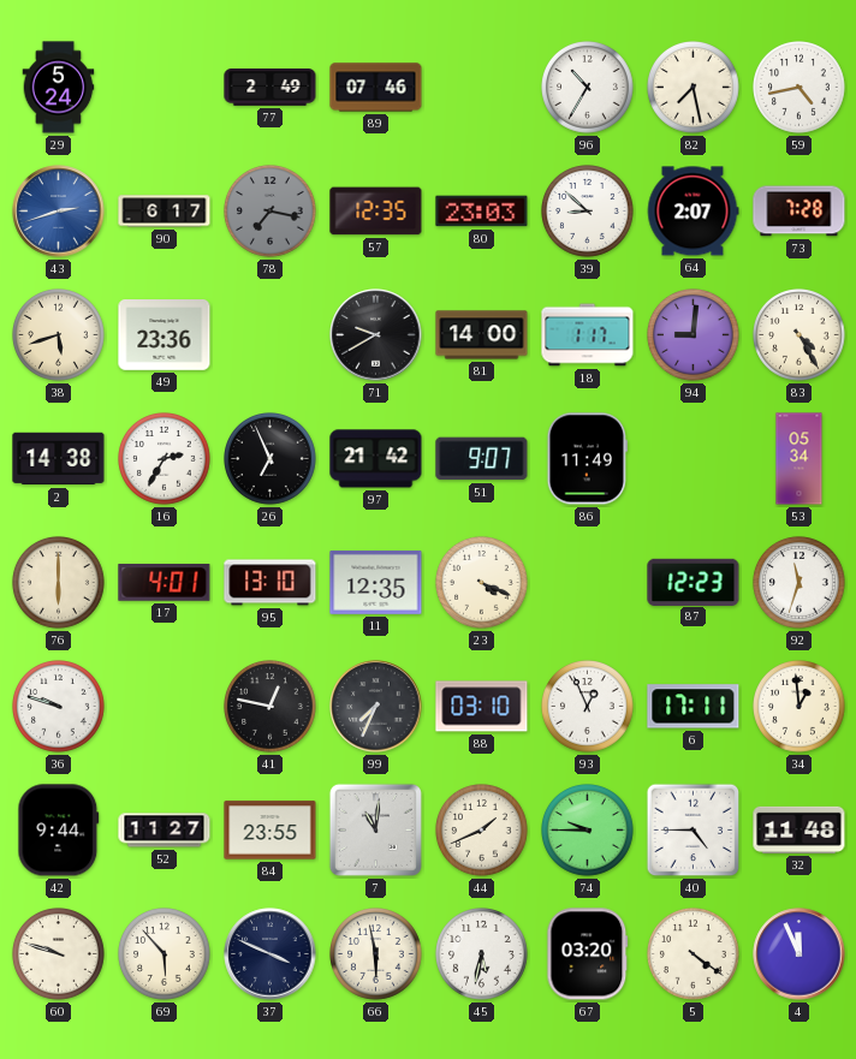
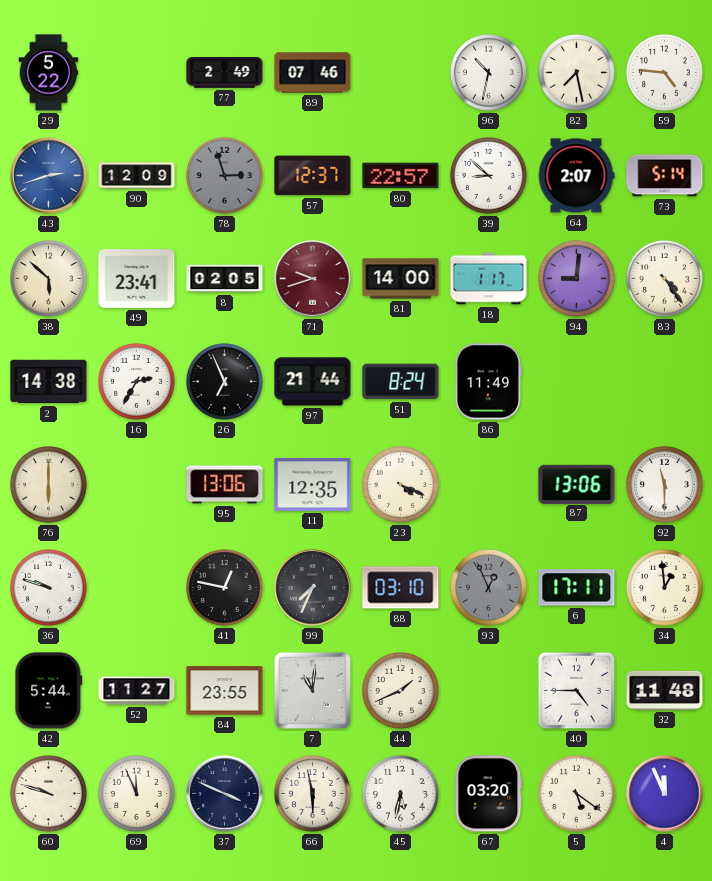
29: 5:24 -> 5:22 (49, 73)
96: 10:35 -> 10:32 (489, 73)
59: 4:43 -> 4:46 (665, 73)
90: 6:17 -> 12:09 (137, 176)
78: 7:17 -> 2:57 (225, 176)
57: 12:35 -> 12:37 (313, 176)
80: 23:03 -> 22:57 (401, 176)
73: 7:28 -> 5:14 (665, 176)
38: 5:42 -> 5:52 (49, 279)
49: 23:36 -> 23:41 (137, 279)
8: none -> 02:05 (225, 279)
71: 9:40 -> 9:42 (313, 279)
71 dial: black -> burgundy (313, 279)
83: 4:25 -> 4:24 (665, 279)
97: 21:42 -> 21:44 (313, 382)
51: 9:07 -> 8:24 (401, 382)
53: 05:34 -> none (799, 459)
17: 4:01 -> none (165, 583)
95: 13:10 -> 13:06 (225, 485)
87: 12:23 -> 13:06 (577, 484)
92: 11:33 -> 11:30 (665, 485)
93 dial: white -> grey (489, 588)
42: 9:44 -> 5:44 (49, 691)
74: 9:45 -> none (588, 831)
69: 5:53 -> 11:56 (137, 794)
5: 4:21 -> 5:21 (577, 794)
